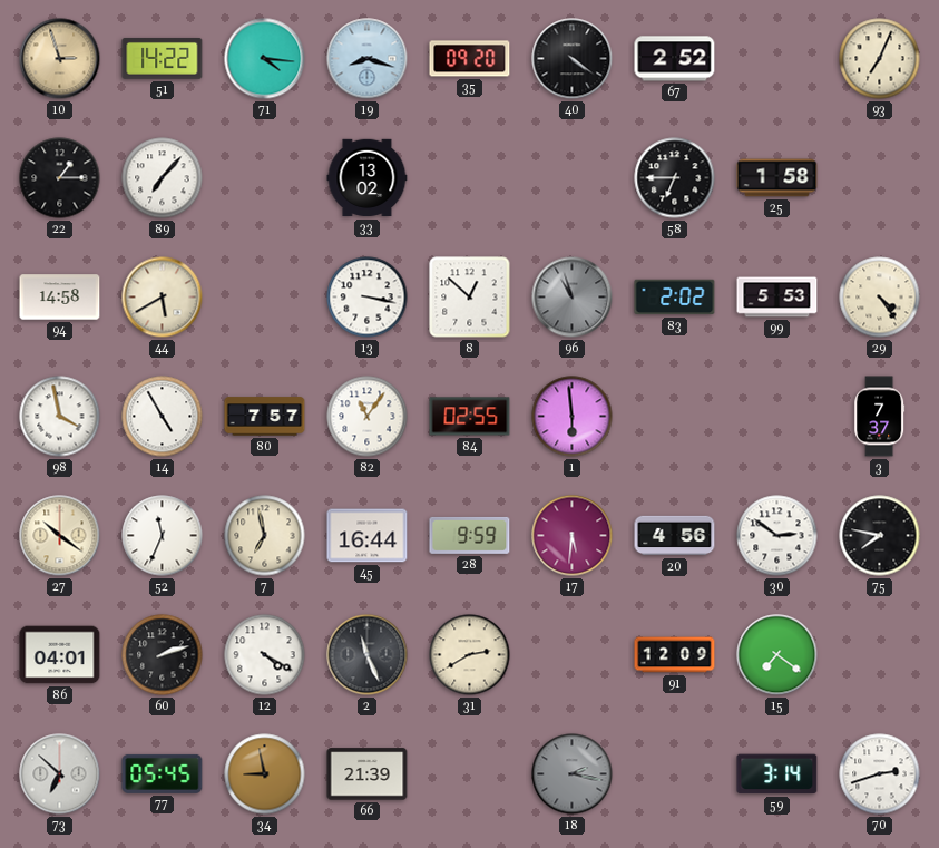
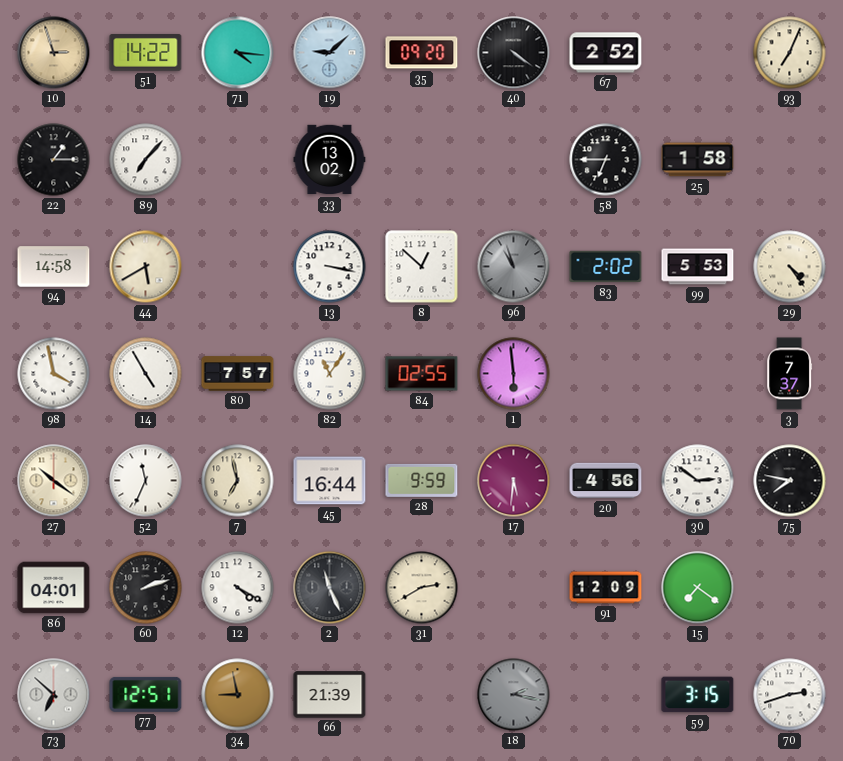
19: 8:18 -> 9:08 (330, 53)
77: 05:45 -> 12:51 (146, 694)
59: 3:14 -> 3:15 (698, 695)
